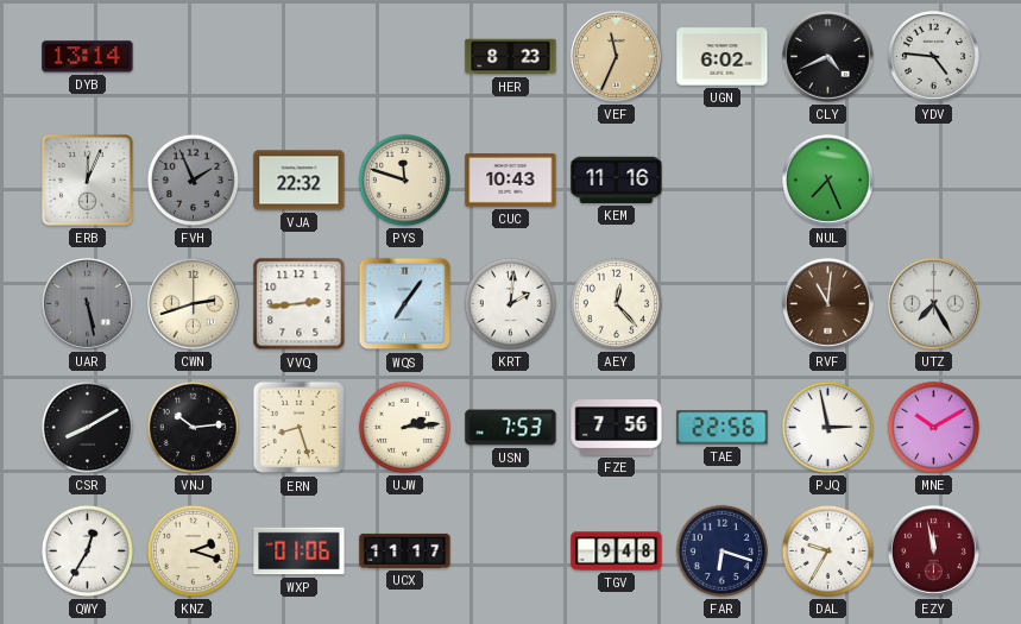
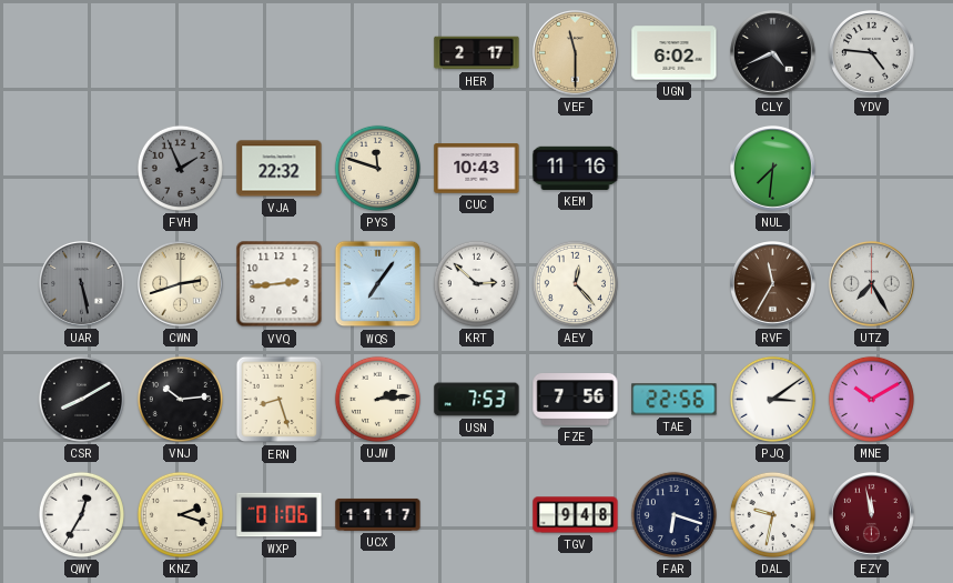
DYB: 13:14 -> none (88, 57)
HER: 8:23 -> 2:17 (477, 53)
VEF: 11:34 -> 11:30 (576, 53)
ERB: 12:04 -> none (88, 181)
NUL: 7:26 -> 7:31 (773, 169)
KRT: 2:01 -> 2:52 (476, 283)
RVF: 11:01 -> 11:35 (773, 284)
PJQ: 2:58 -> 3:09 (772, 399)
DAL: 9:35 -> 9:32 (772, 514)
